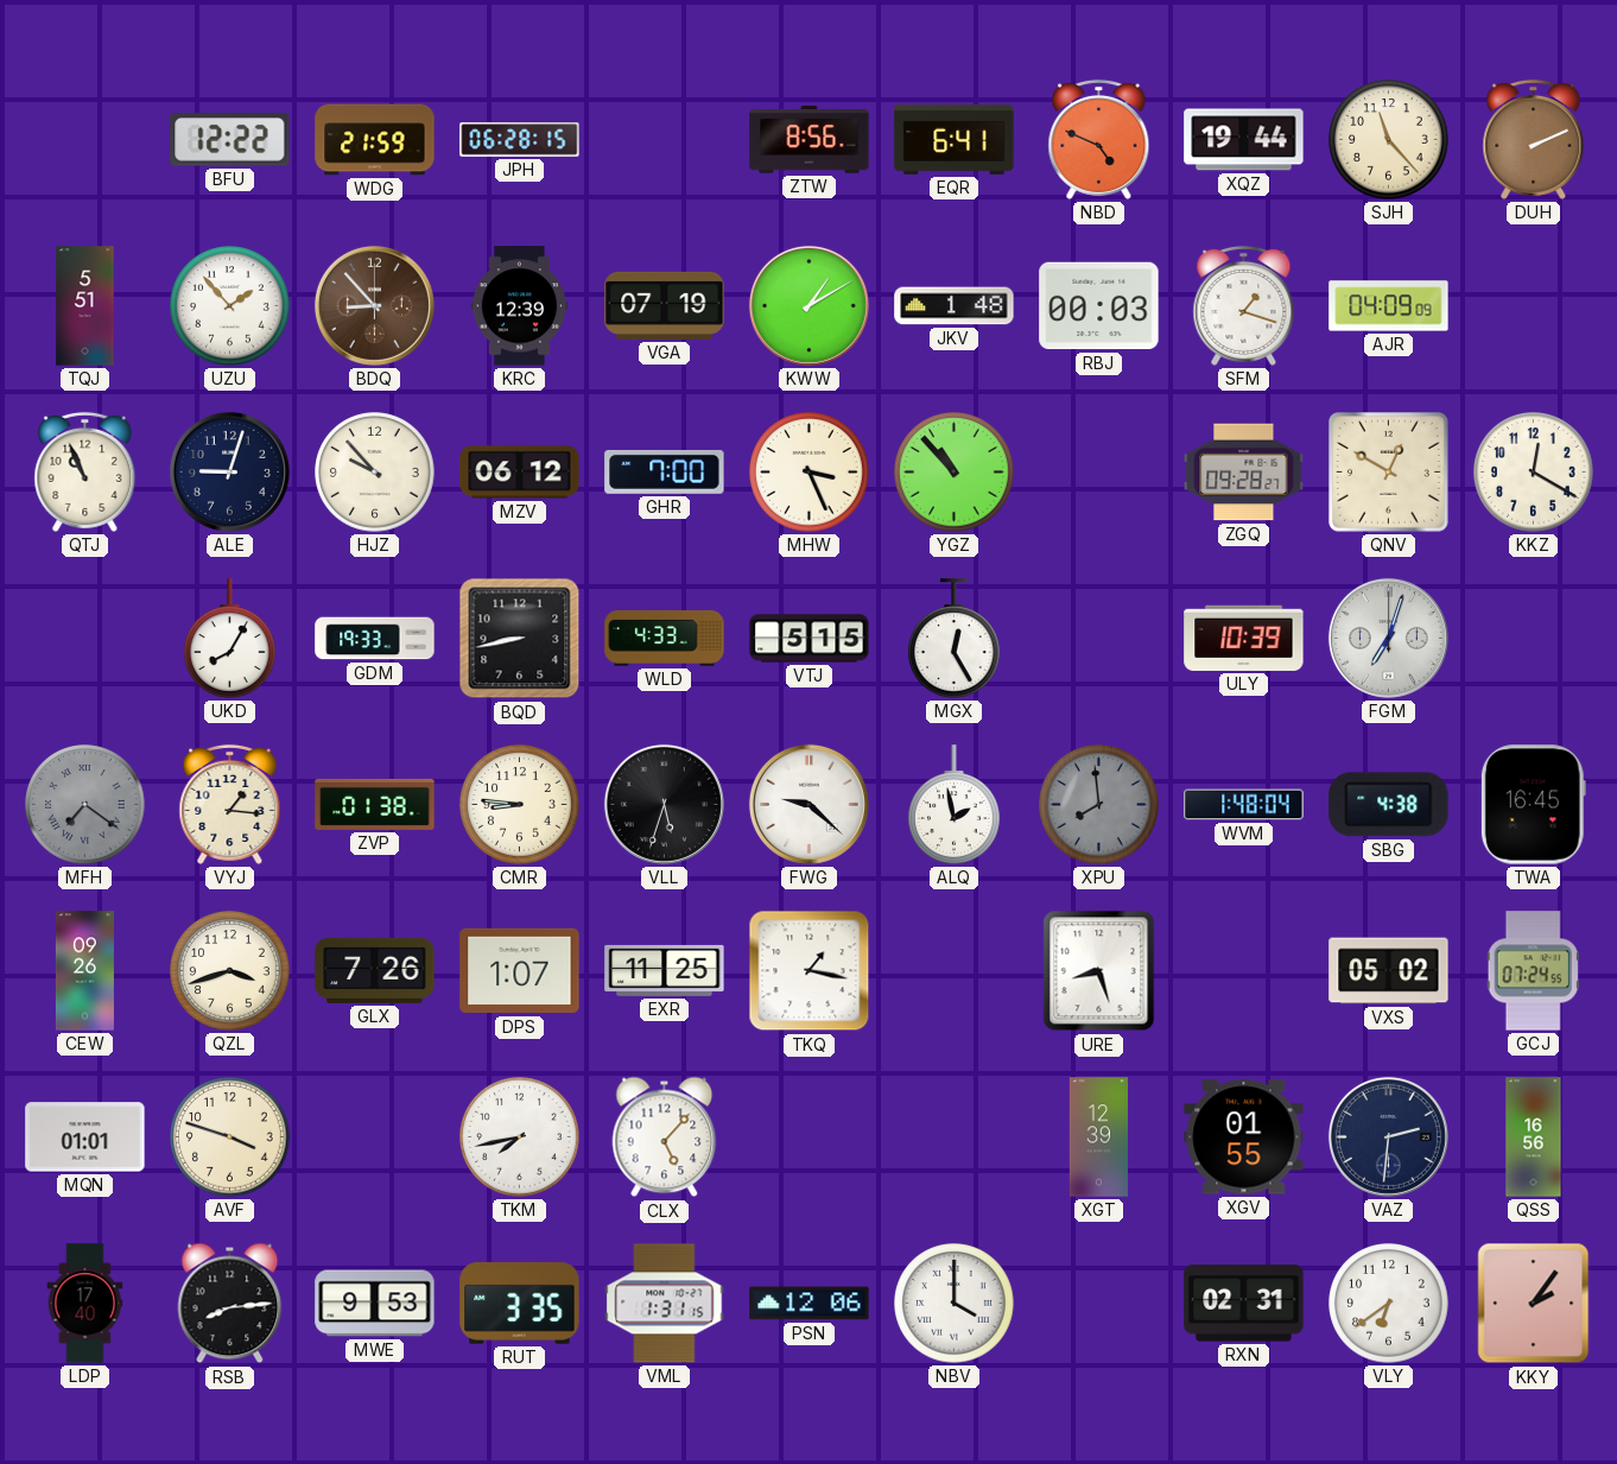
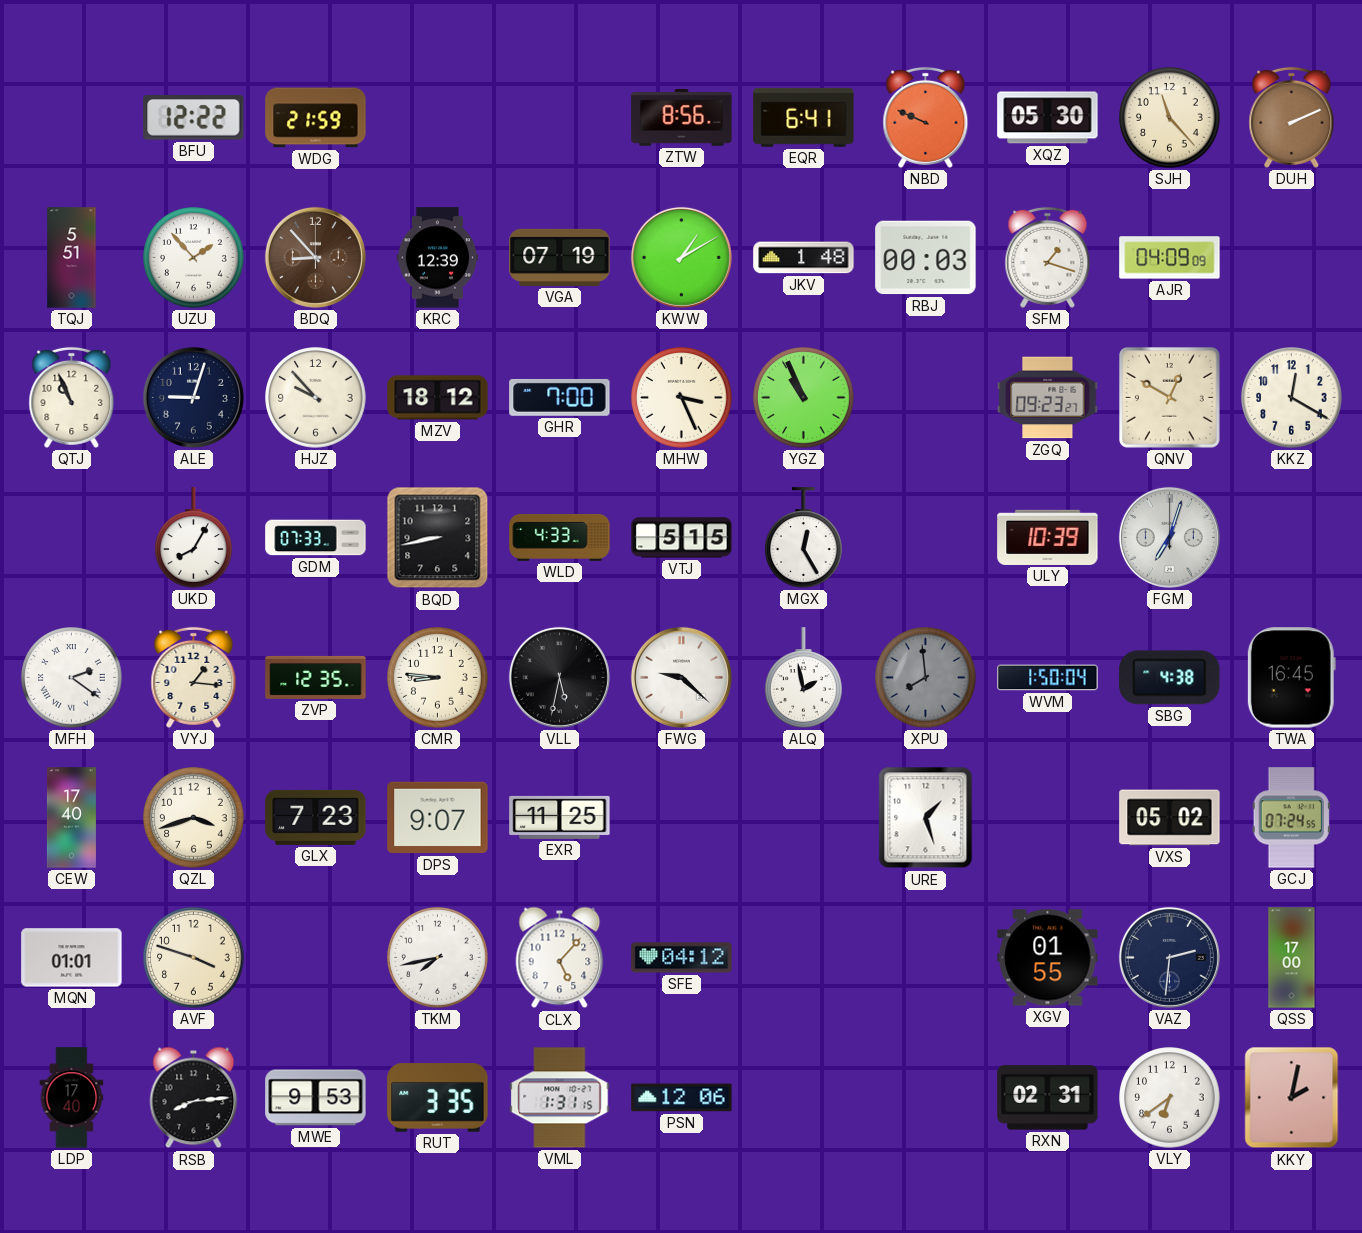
JPH: 06:28 -> none (520, 140)
NBD: 4:49 -> 9:49 (926, 117)
XQZ: 19:44 -> 05:30 (1048, 118)
MZV: 06:12 -> 18:12 (438, 398)
YGZ: 10:53 -> 10:56 (804, 398)
ZGQ: 09:28 -> 09:23 (1048, 398)
GDM: 19:33 -> 07:33 (316, 538)
MFH: 7:21 -> 2:21 (72, 678)
MFH dial: grey -> white (72, 678)
ZVP: 01:38 -> 12:35 (316, 677)
VLL: 5:33 -> 5:32 (559, 677)
WVM: 1:48 -> 1:50 (1048, 678)
CEW: 09:26 -> 17:40 (71, 818)
GLX: 7:26 -> 7:23 (316, 817)
DPS: 1:07 -> 9:07 (438, 818)
TKQ: 1:17 -> none (810, 971)
URE: 8:27 -> 1:27 (926, 818)
SFE: none -> 04:12 (682, 958)
XGT: 12:39 -> none (1098, 1137)
QSS: 16:56 -> 17:00 (1292, 958)
NBV: 4:00 -> none (955, 1304)
KKY: 2:06 -> 2:02 (1292, 1098)
